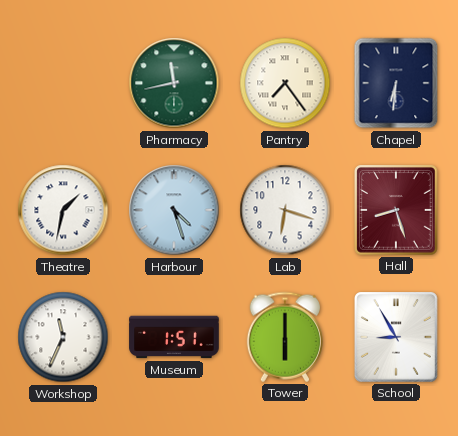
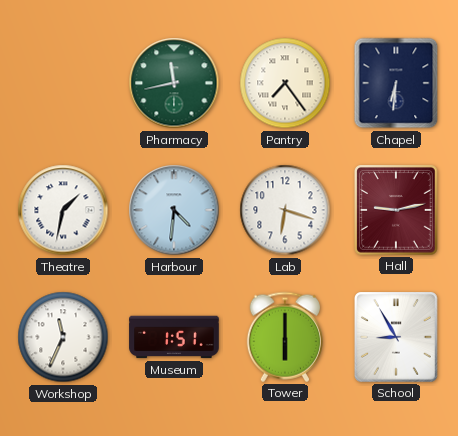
Harbour: 4:27 -> 4:31 (174, 210)
Hall: 8:27 -> 9:13 (397, 211)
